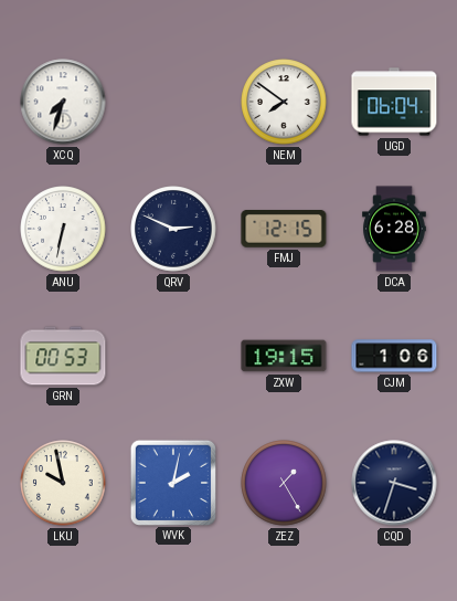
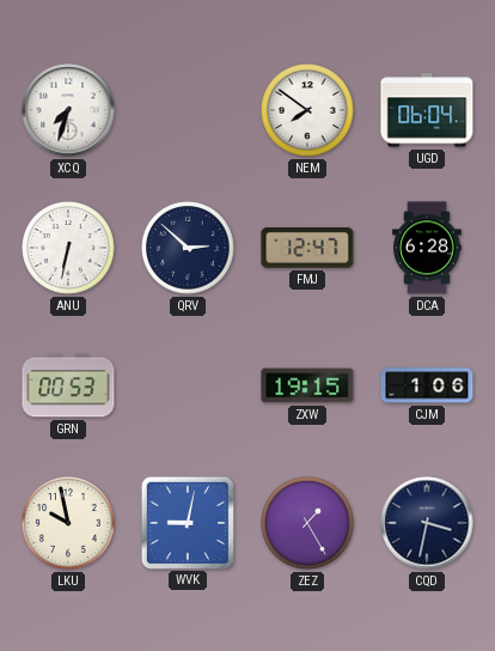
QRV: 2:49 -> 2:52 (188, 248)
FMJ: 12:15 -> 12:47 (307, 249)
WVK: 2:02 -> 9:02 (187, 522)
CQD: 3:33 -> 3:32 (427, 523)
